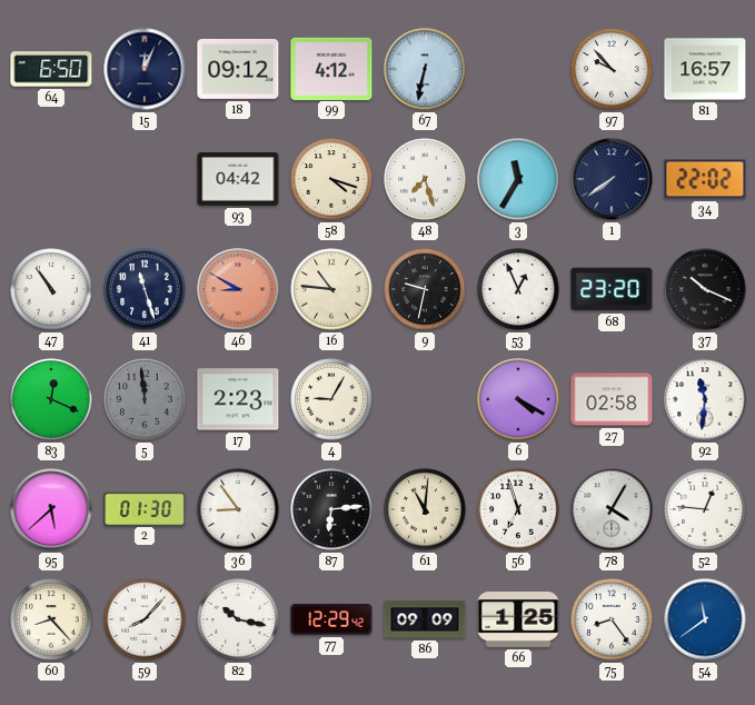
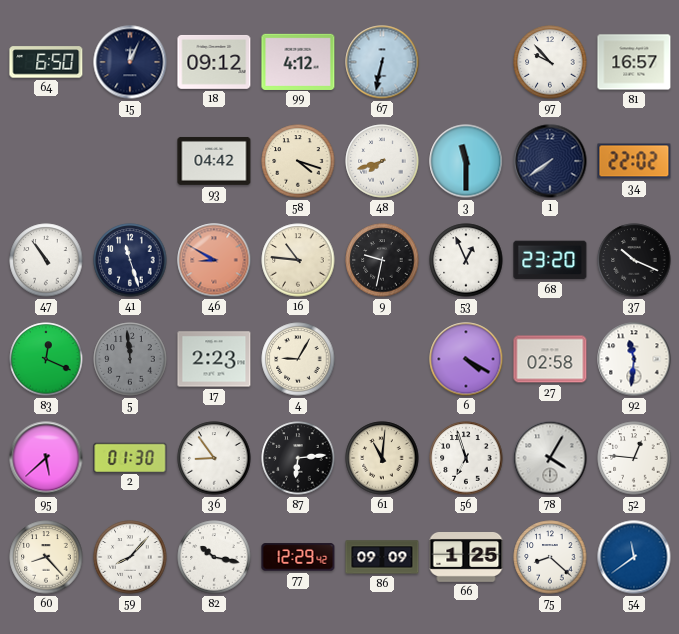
48: 7:27 -> 7:42 (382, 161)
3: 11:35 -> 11:30 (466, 161)
75: 8:24 -> 8:22 (550, 557)
